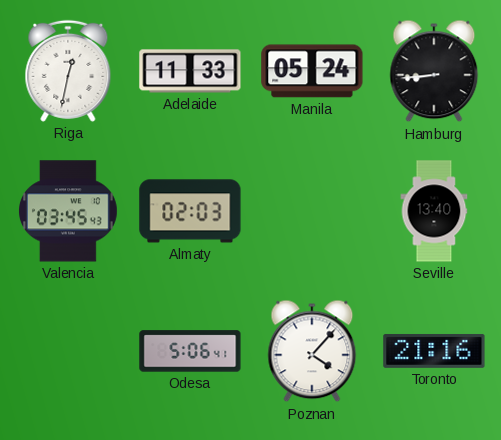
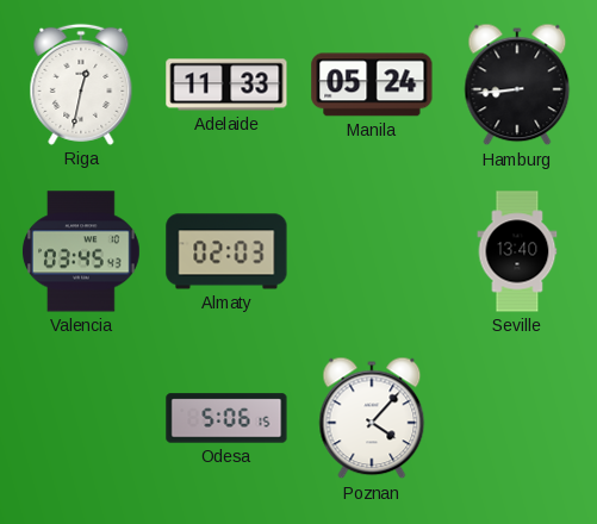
Odesa: 5:06:41 -> 5:06:15 (226, 418)
Toronto: 21:16 -> none (434, 351)
